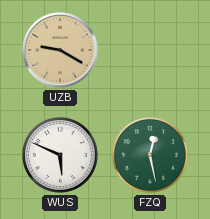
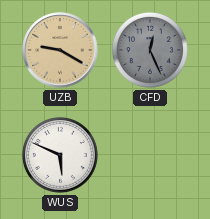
CFD: none -> 12:26 (150, 50)
FZQ: 12:28 -> none (150, 155)
